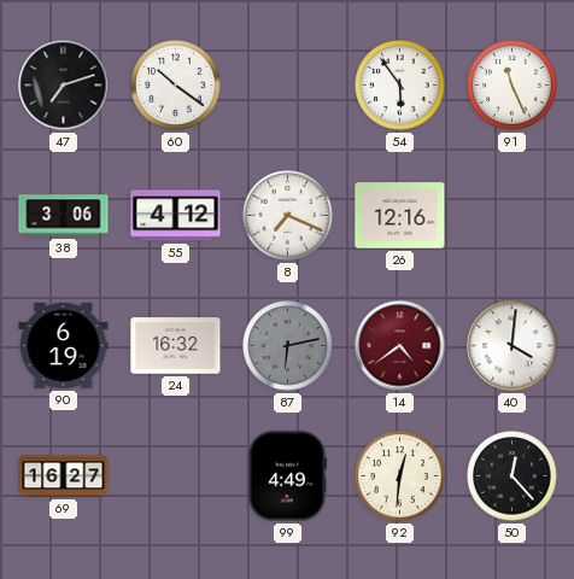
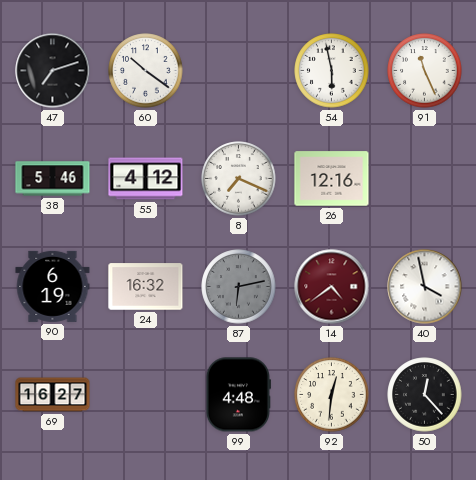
54: 5:54 -> 5:58 (332, 71)
38: 3:06 -> 5:46 (53, 179)
40: 4:01 -> 3:58 (425, 287)
99: 4:49 -> 4:48 (238, 395)
